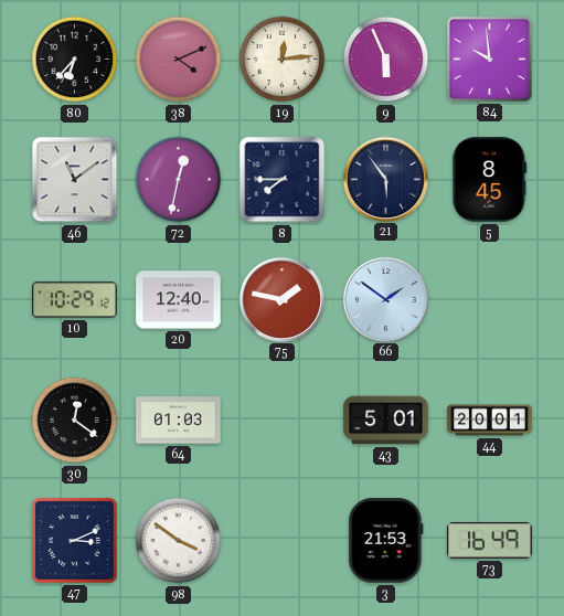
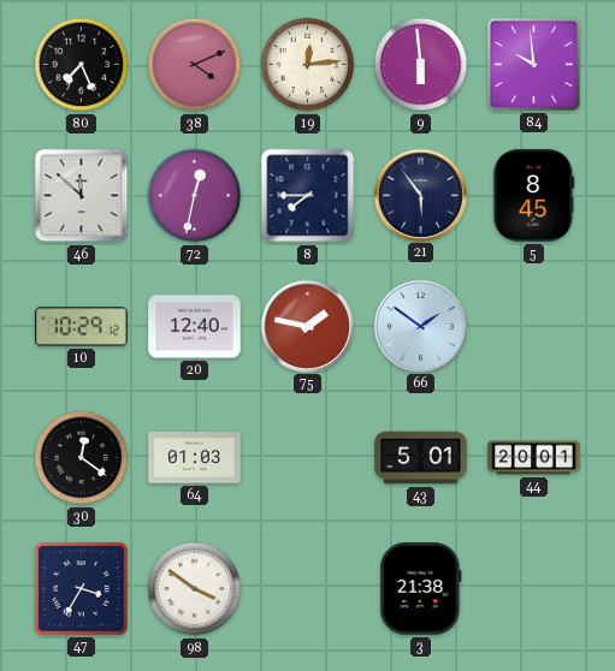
80: 6:37 -> 7:26 (82, 65)
9: 5:56 -> 5:59 (421, 65)
46: 11:09 -> 11:52 (82, 196)
47: 3:11 -> 3:35 (82, 589)
3: 21:53 -> 21:38 (421, 589)
73: 16:49 -> none (490, 541)
